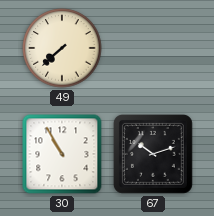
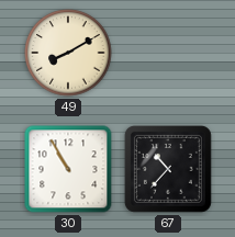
49: 7:38 -> 8:10 (68, 53)
67: 10:12 -> 10:37 (168, 169)
